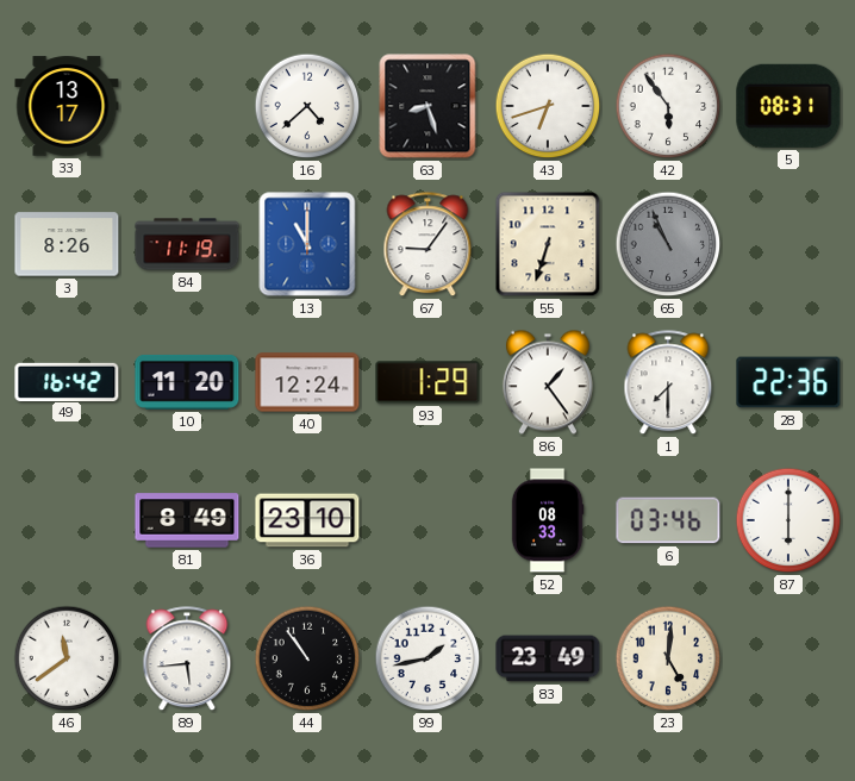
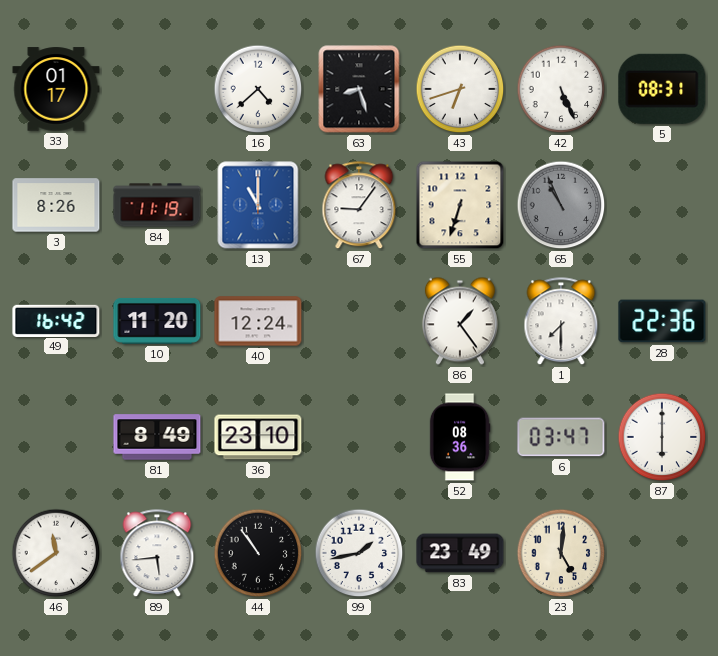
33: 13:17 -> 01:17 (56, 89)
42: 5:54 -> 5:26 (561, 89)
93: 1:29 -> none (427, 382)
52: 08:33 -> 08:36 (460, 437)
6: 03:46 -> 03:47 (561, 437)
